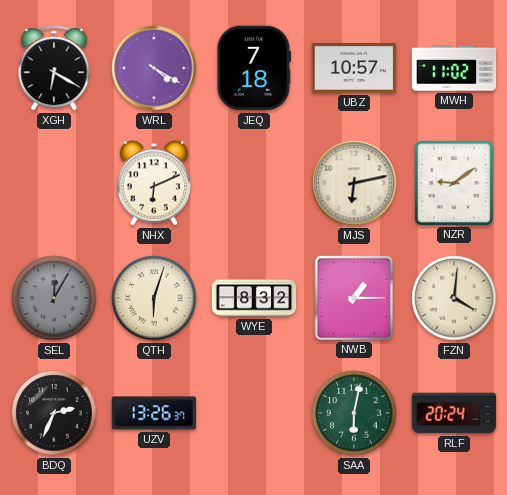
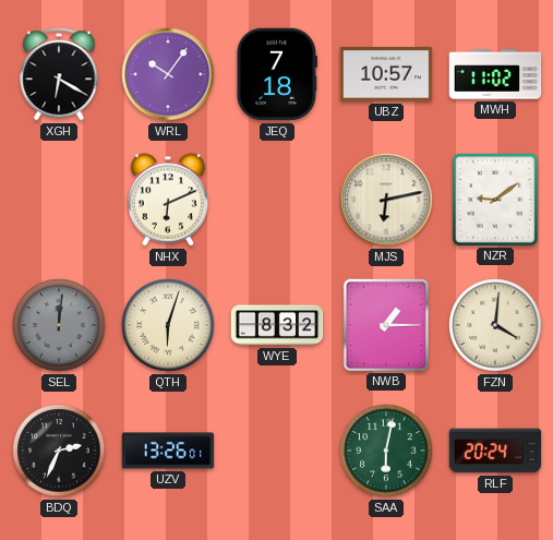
WRL: 4:20 -> 10:06 (168, 74)
SEL: 12:05 -> 12:01 (59, 325)
UZV: 13:26:37 -> 13:26:01 (168, 451)
